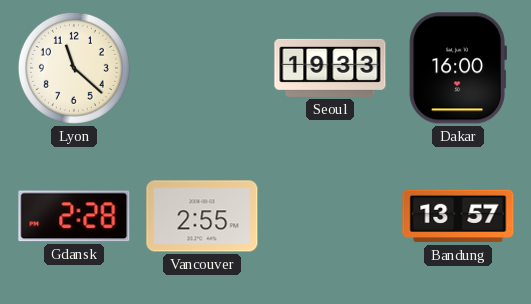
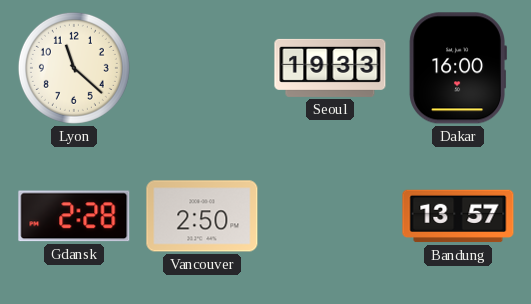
Vancouver: 2:55 -> 2:50 (202, 216)
